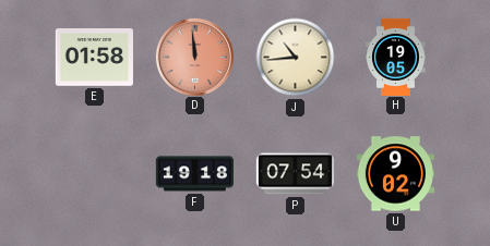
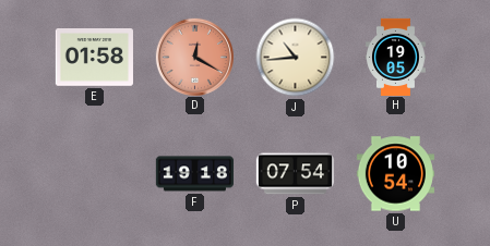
D: 11:59 -> 12:20 (194, 57)
U: 9:02 -> 10:54 (395, 174)
